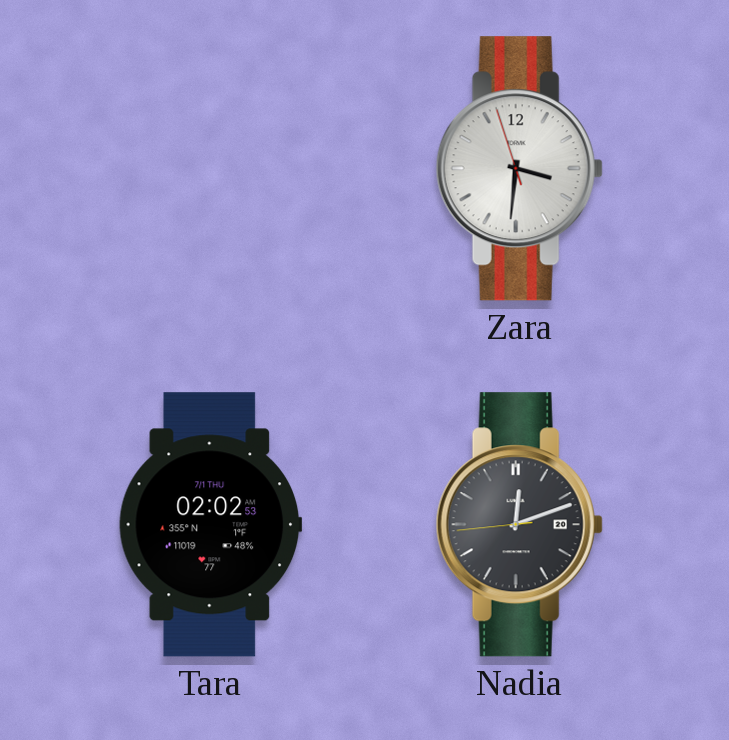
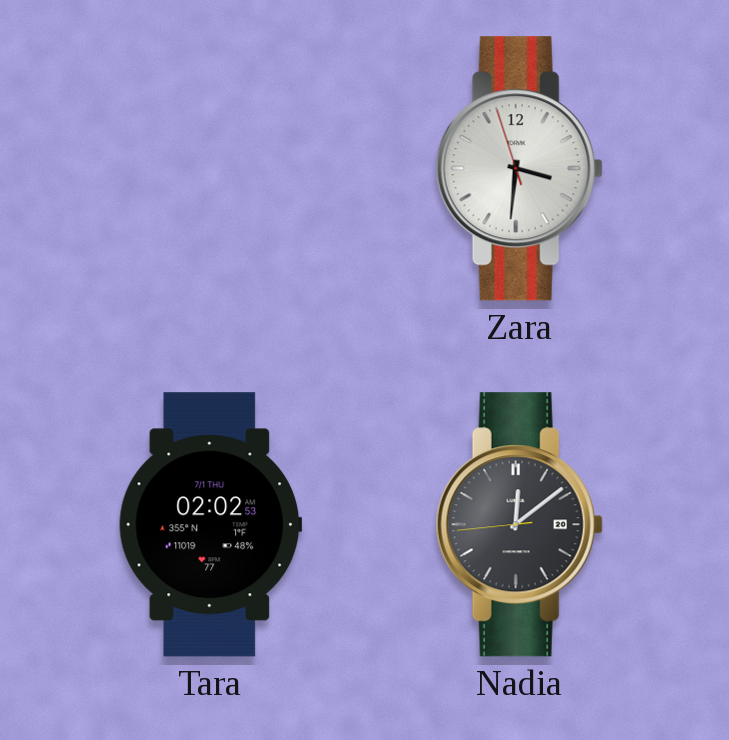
Nadia: 12:11 -> 12:08 (519, 525)
